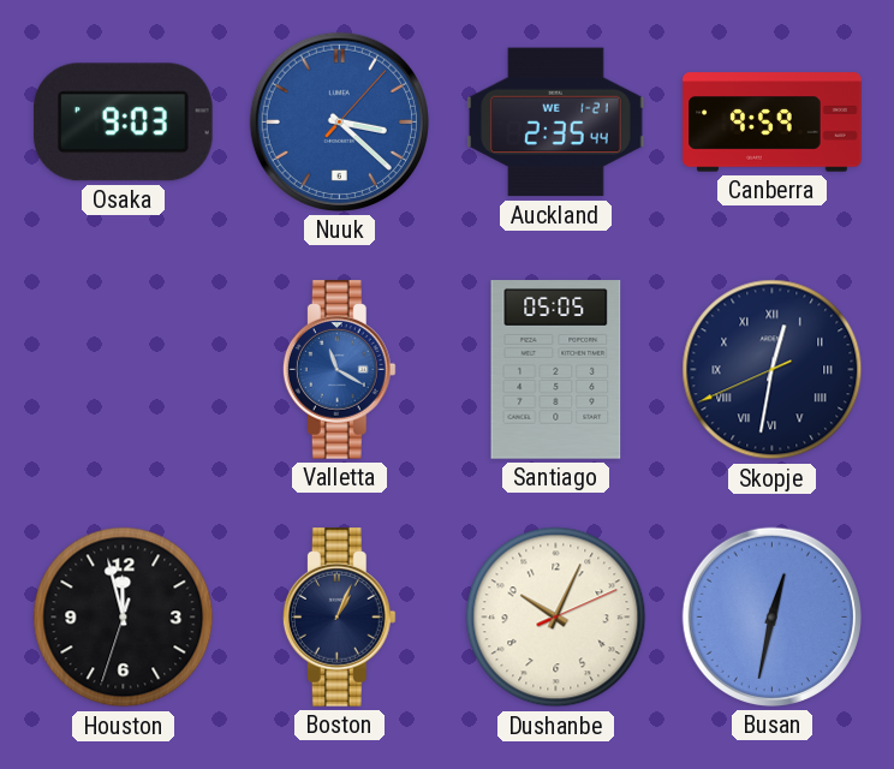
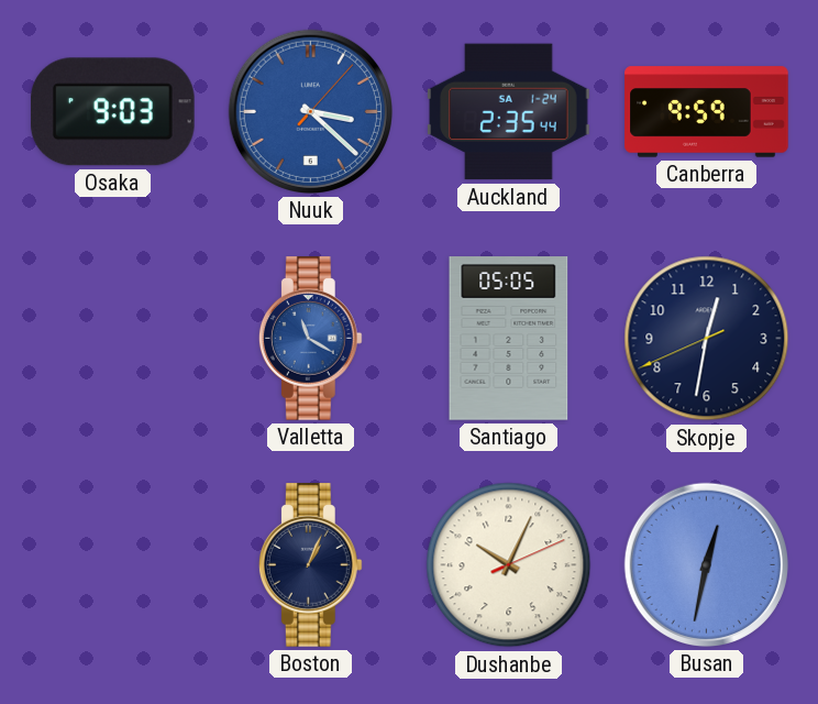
Auckland date: WE 1-21 -> SA 1-24 (509, 112)
Skopje numerals: Roman -> Arabic (707, 339)
Houston: 11:57 -> none (124, 618)
